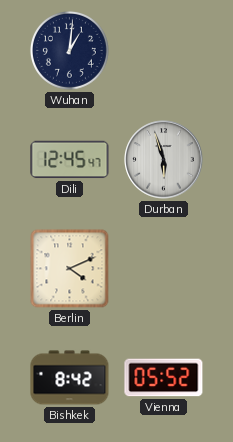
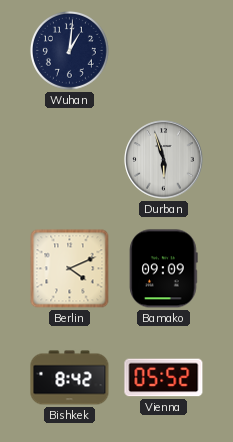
Dili: 12:45 -> none (70, 160)
Bamako: none -> 09:09 (164, 269)
